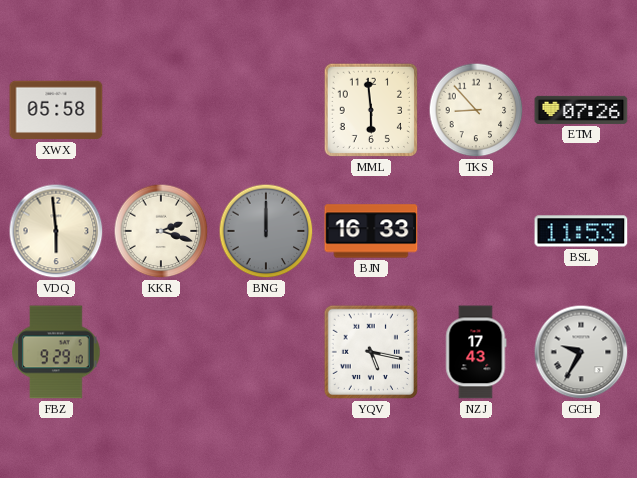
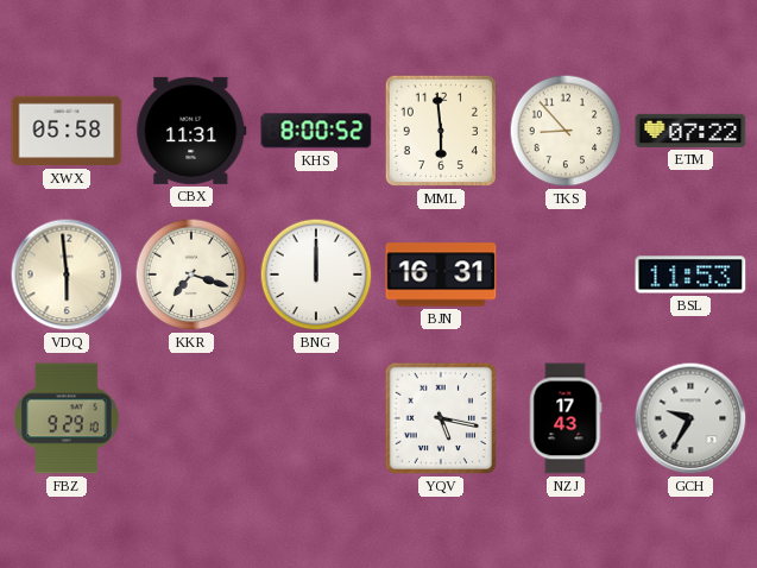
CBX: none -> 11:31 (191, 131)
KHS: none -> 8:00 (316, 131)
ETM: 07:26 -> 07:22 (690, 131)
KKR: 2:18 -> 7:18 (191, 274)
BNG dial: grey -> white (316, 274)
BJN: 16:33 -> 16:31 (441, 274)
